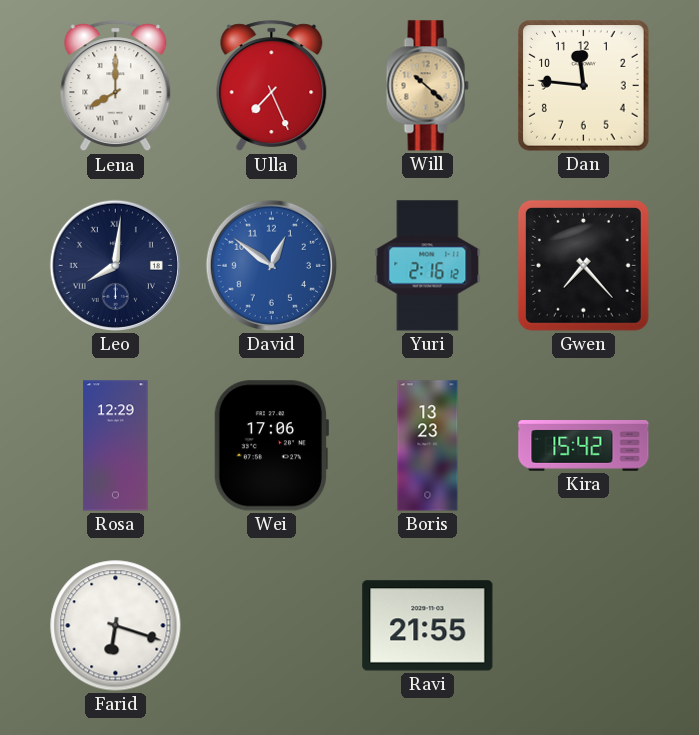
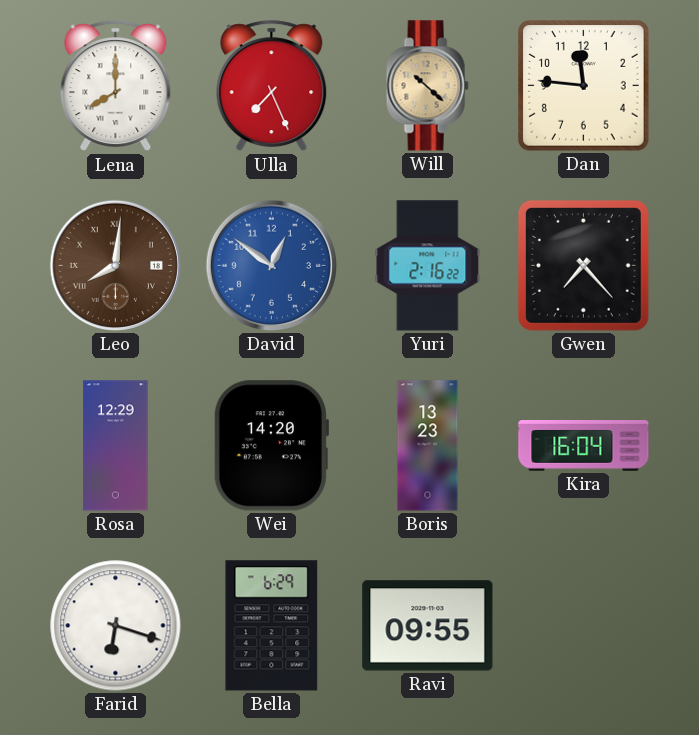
Leo dial: navy -> brown (115, 265)
Yuri: 2:16:12 -> 2:16:22 (428, 266)
Wei: 17:06 -> 14:20 (271, 446)
Kira: 15:42 -> 16:04 (584, 446)
Bella: none -> 6:29 (272, 626)
Ravi: 21:55 -> 09:55 (428, 626)
